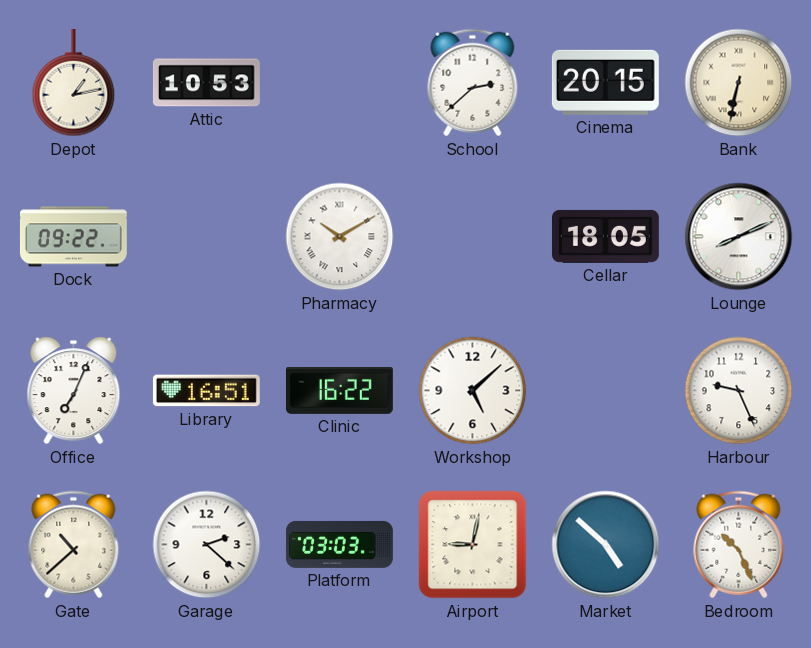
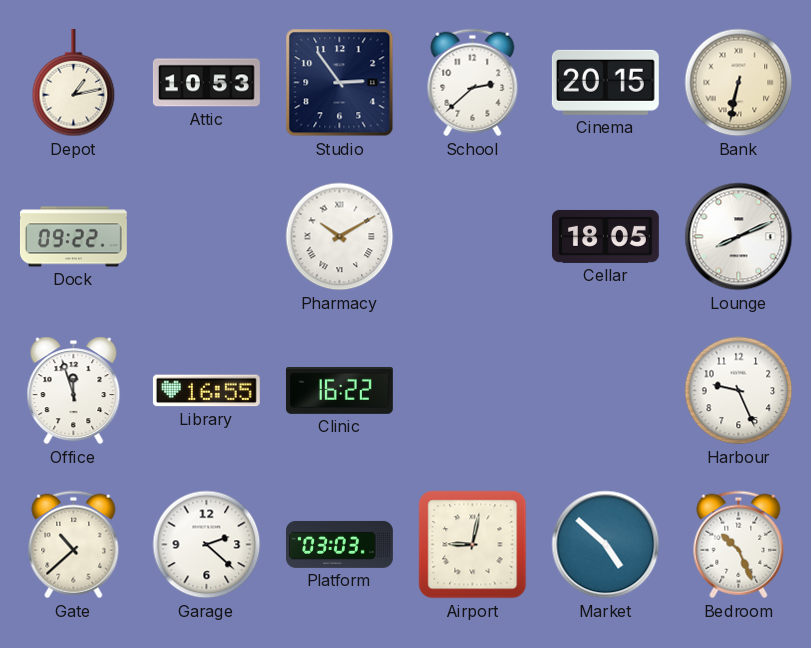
Studio: none -> 2:54 (340, 83)
Office: 7:04 -> 11:57 (74, 391)
Library: 16:51 -> 16:55 (206, 391)
Workshop: 5:08 -> none (473, 391)
